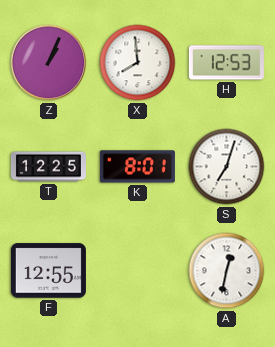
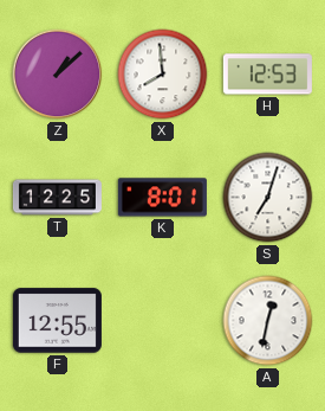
Z: 1:04 -> 1:08 (58, 75)
